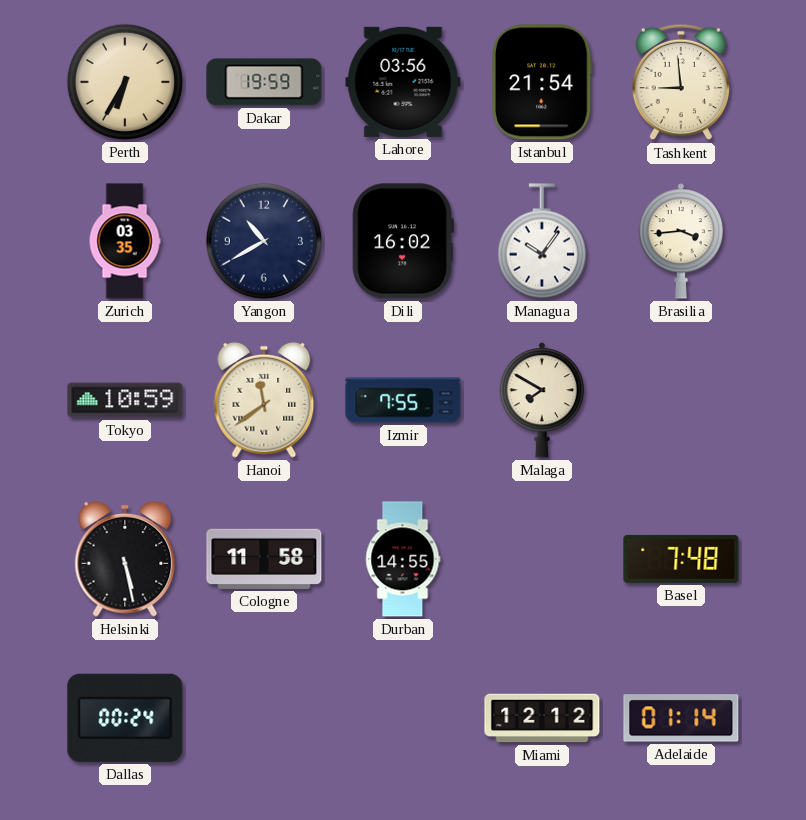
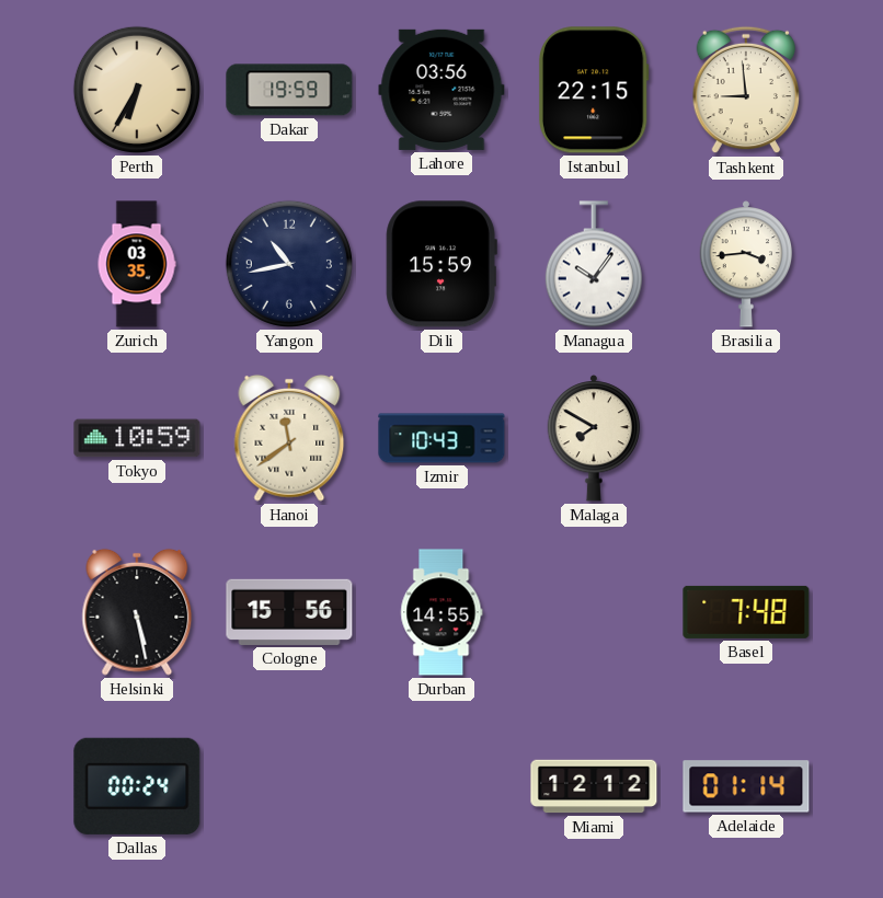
Istanbul: 21:54 -> 22:15 (594, 90)
Yangon: 10:40 -> 10:43 (289, 264)
Dili: 16:02 -> 15:59 (441, 264)
Izmir: 7:55 -> 10:43 (441, 438)
Cologne: 11:58 -> 15:56 (289, 612)
